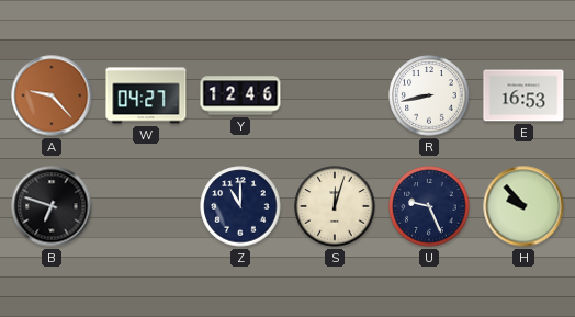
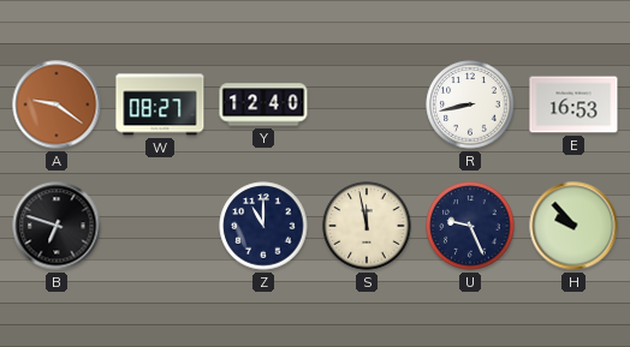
A: 9:23 -> 9:21 (57, 104)
W: 04:27 -> 08:27 (160, 104)
Y: 12:46 -> 12:40 (263, 104)
S: 12:03 -> 11:58 (367, 226)
